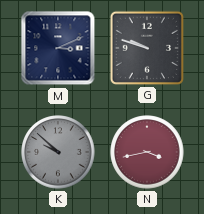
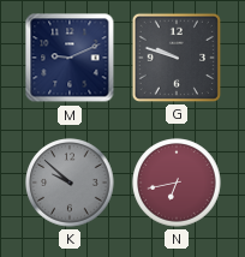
M: 3:11 -> 9:11 (70, 58)
N: 3:43 -> 6:43 (177, 183)
